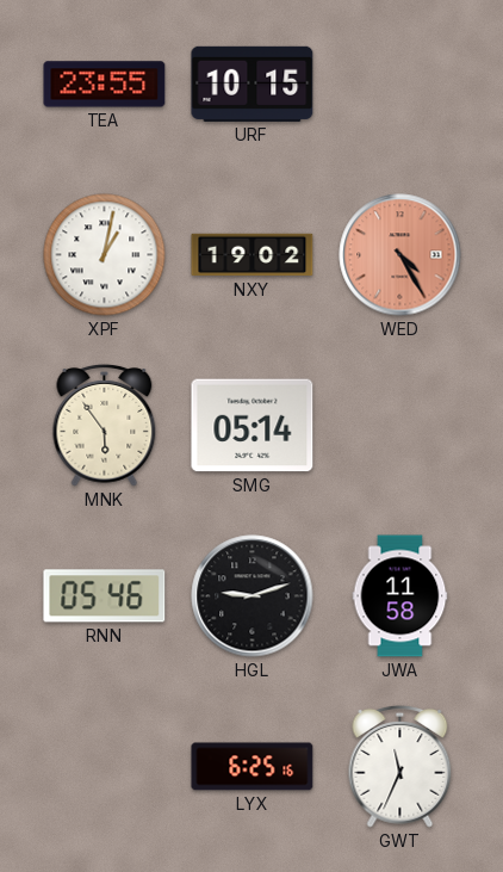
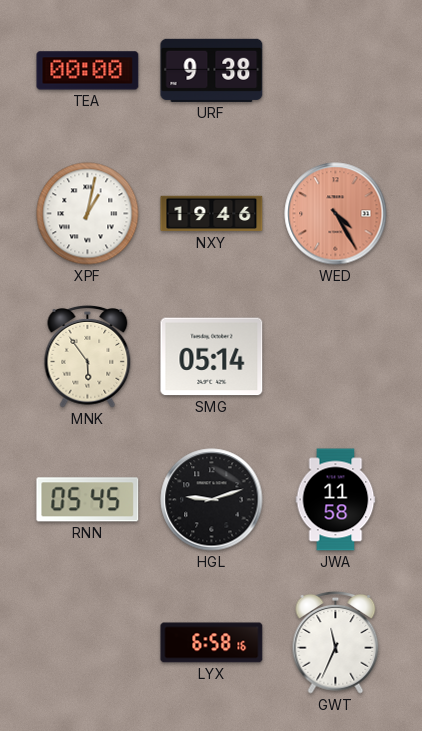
TEA: 23:55 -> 00:00 (88, 71)
URF: 10:15 -> 9:38 (212, 70)
NXY: 19:02 -> 19:46 (212, 214)
RNN: 05:46 -> 05:45 (88, 500)
LYX: 6:25 -> 6:58 (212, 643)
